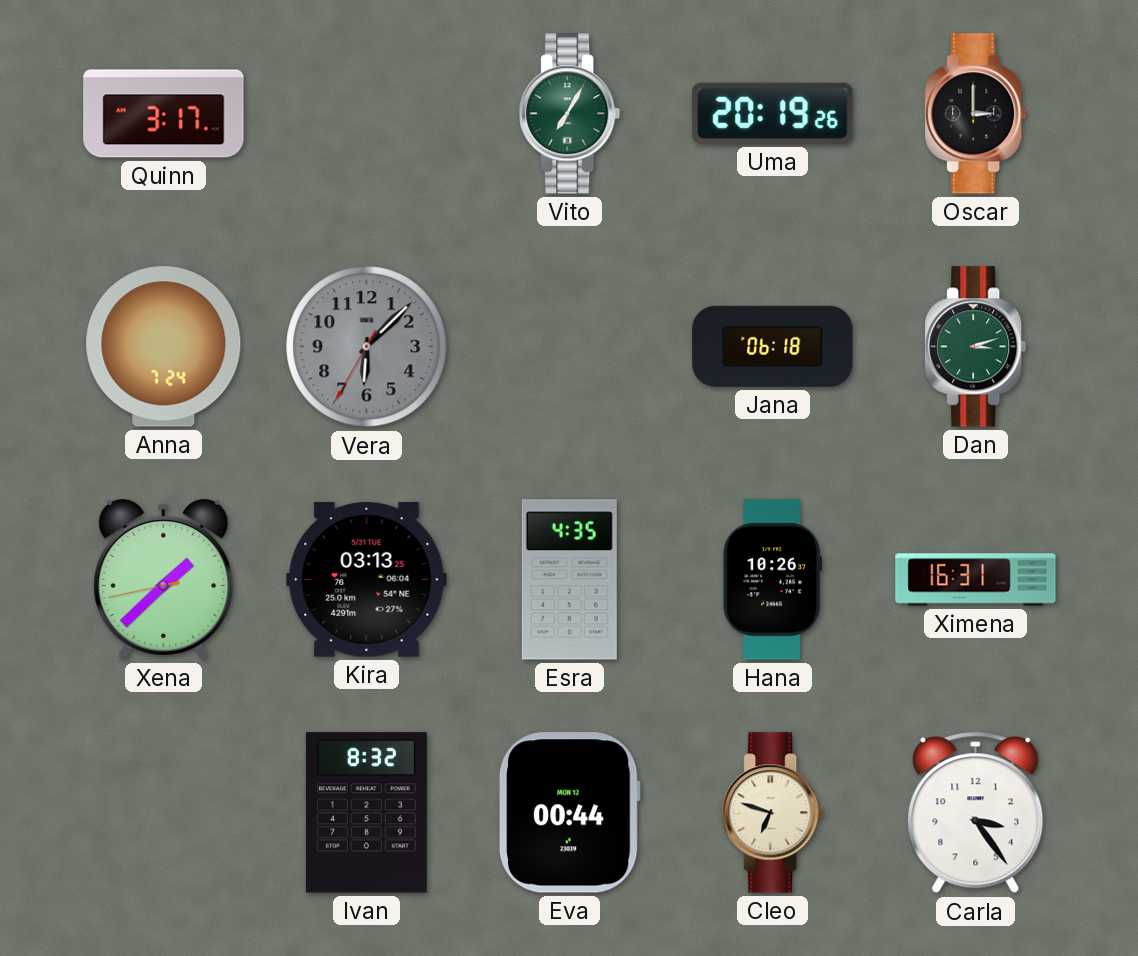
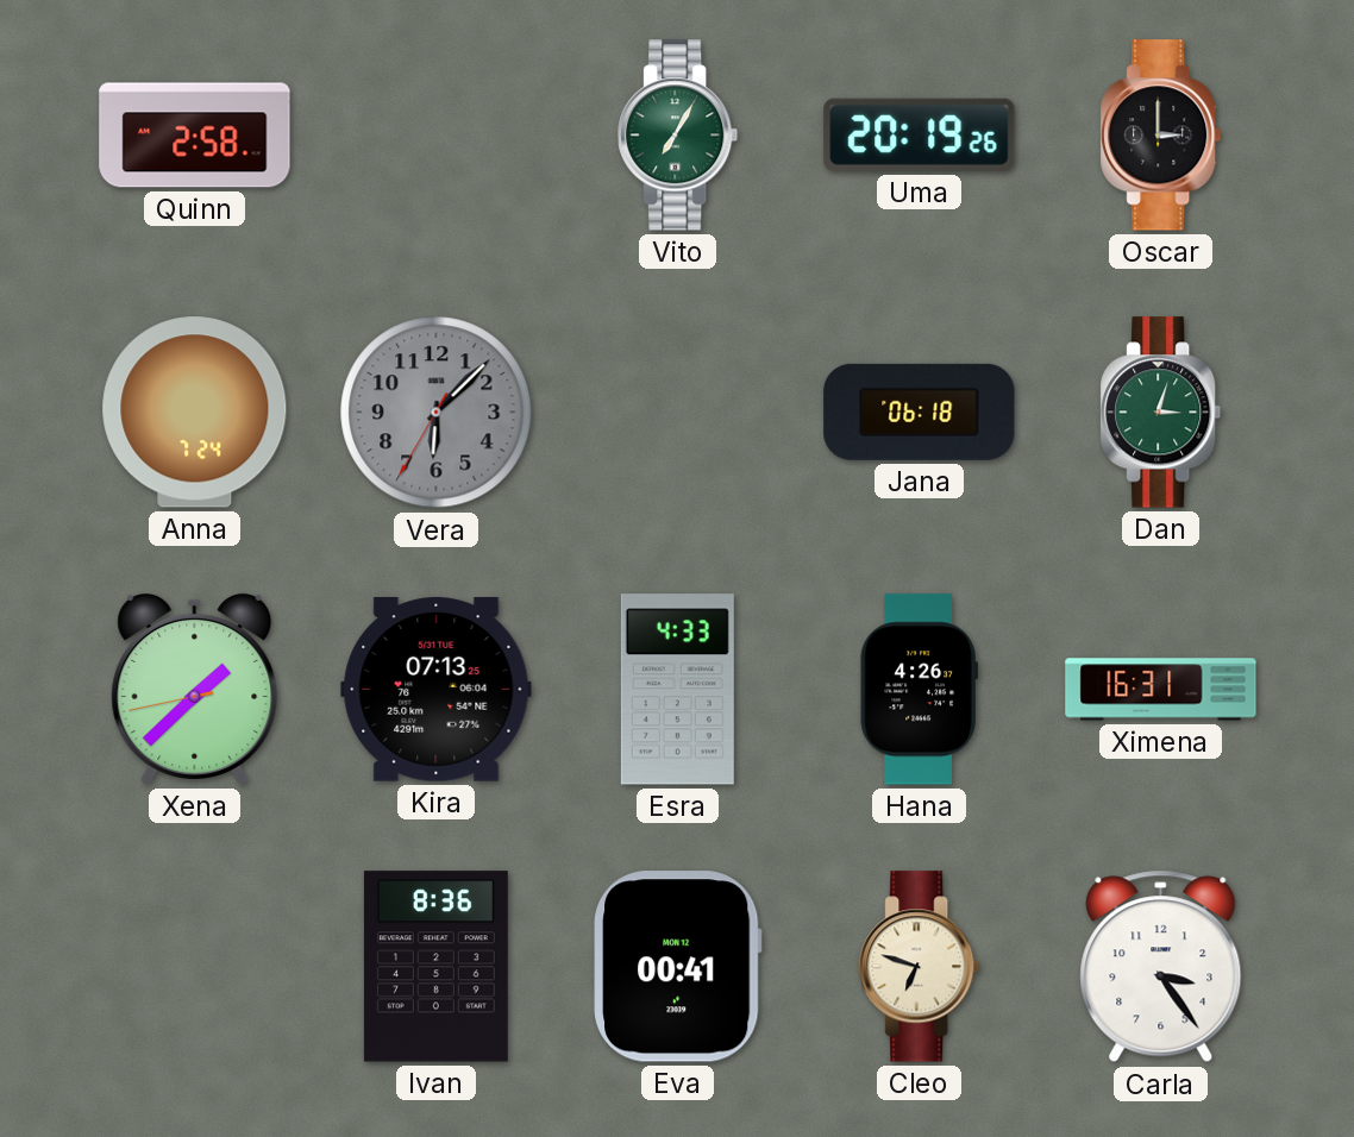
Quinn: 3:17 -> 2:58 (195, 136)
Dan: 3:12 -> 3:03 (1161, 413)
Kira: 03:13 -> 07:13 (437, 690)
Esra: 4:35 -> 4:33 (677, 690)
Hana: 10:26 -> 4:26 (919, 690)
Ivan: 8:32 -> 8:36 (435, 967)
Eva: 00:44 -> 00:41 (678, 967)
